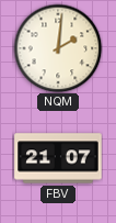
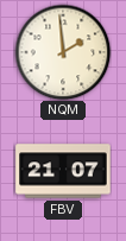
NQM: 2:01 -> 1:59 (63, 52)
